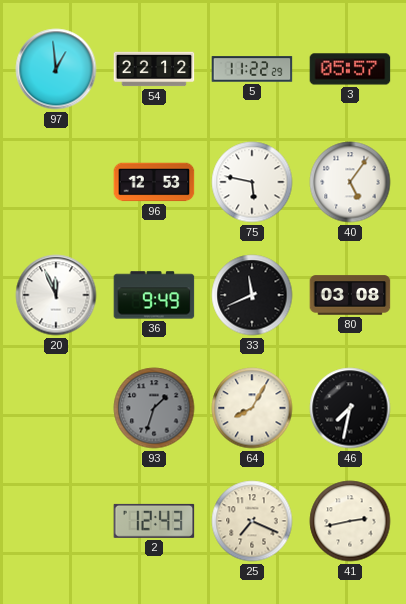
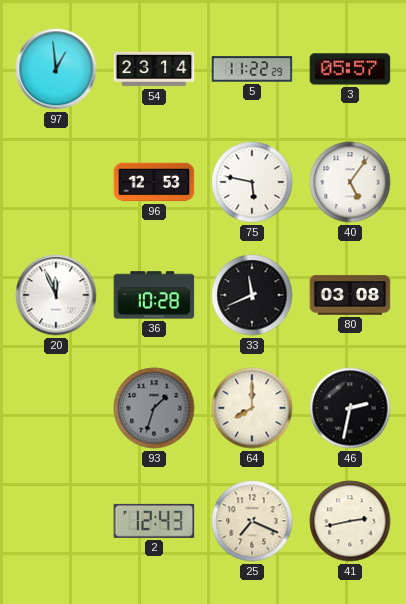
54: 22:12 -> 23:14 (154, 69)
36: 9:49 -> 10:28 (154, 295)
64: 8:05 -> 8:00 (252, 408)
46: 7:32 -> 2:32 (350, 408)
